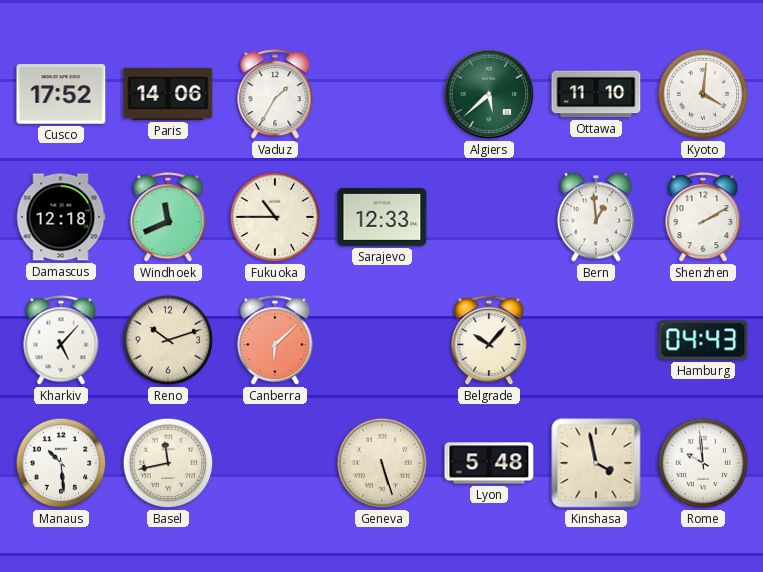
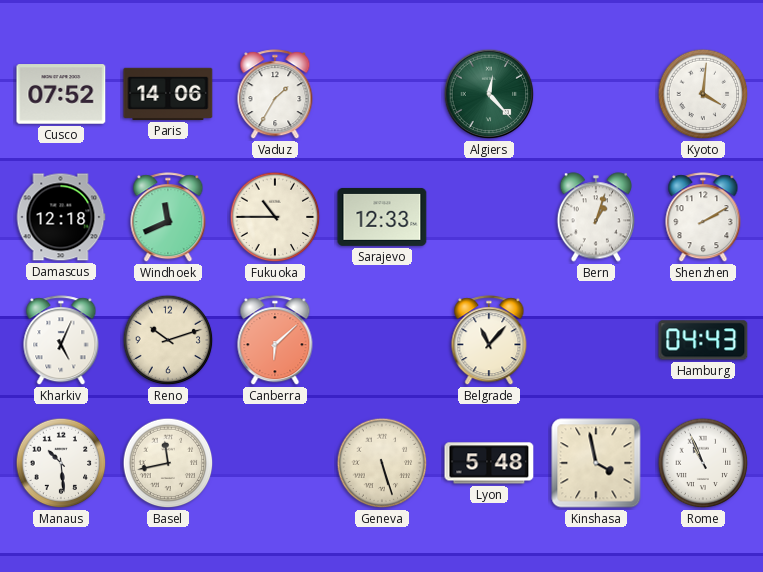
Cusco: 17:52 -> 07:52 (61, 94)
Algiers: 5:38 -> 12:23 (489, 94)
Ottawa: 11:10 -> none (596, 94)
Bern: 12:59 -> 1:03 (595, 217)
Kharkiv: 5:07 -> 5:04 (61, 341)
Belgrade: 10:07 -> 11:07 (489, 341)
Rome: 9:59 -> 10:56 (703, 463)
